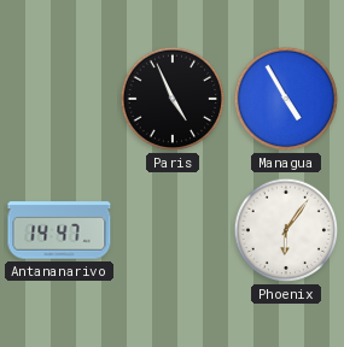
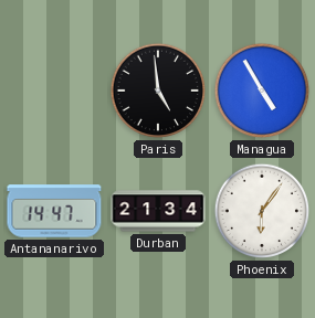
Paris: 4:56 -> 4:59 (158, 91)
Durban: none -> 21:34 (158, 211)
